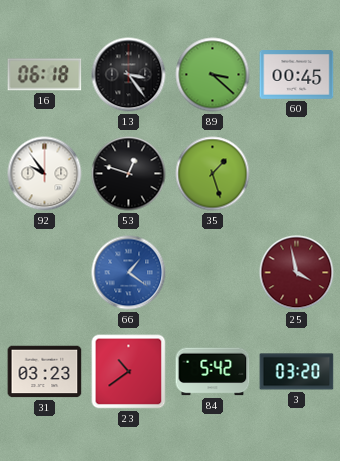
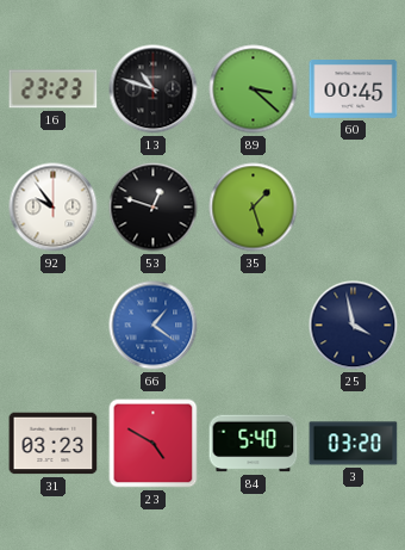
16: 06:18 -> 23:23 (54, 89)
13: 3:24 -> 10:48 (154, 89)
25 dial: burgundy -> navy (354, 326)
23: 10:39 -> 4:50 (154, 444)
84: 5:42 -> 5:40 (254, 444)
